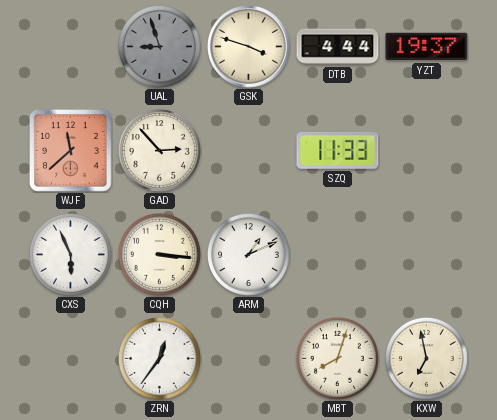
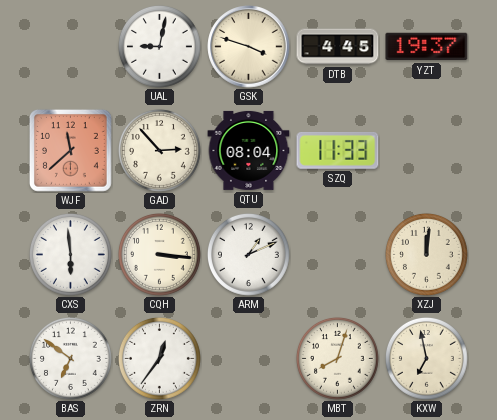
UAL: 8:57 -> 9:02 (159, 46)
UAL dial: grey -> white (159, 46)
DTB: 4:44 -> 4:45 (338, 47)
QTU: none -> 08:04 (249, 150)
CXS: 5:56 -> 5:59 (70, 254)
XZJ: none -> 12:01 (426, 254)
BAS: none -> 6:51 (70, 358)
